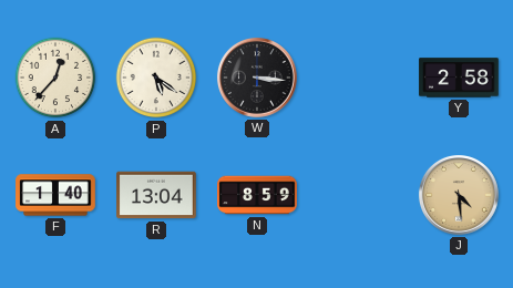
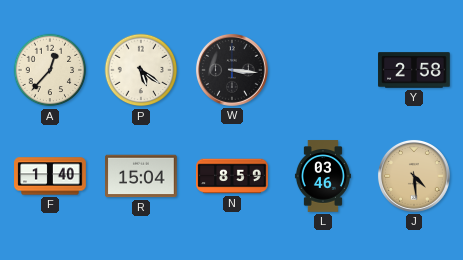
R: 13:04 -> 15:04 (141, 176)
L: none -> 03:46 (323, 176)
